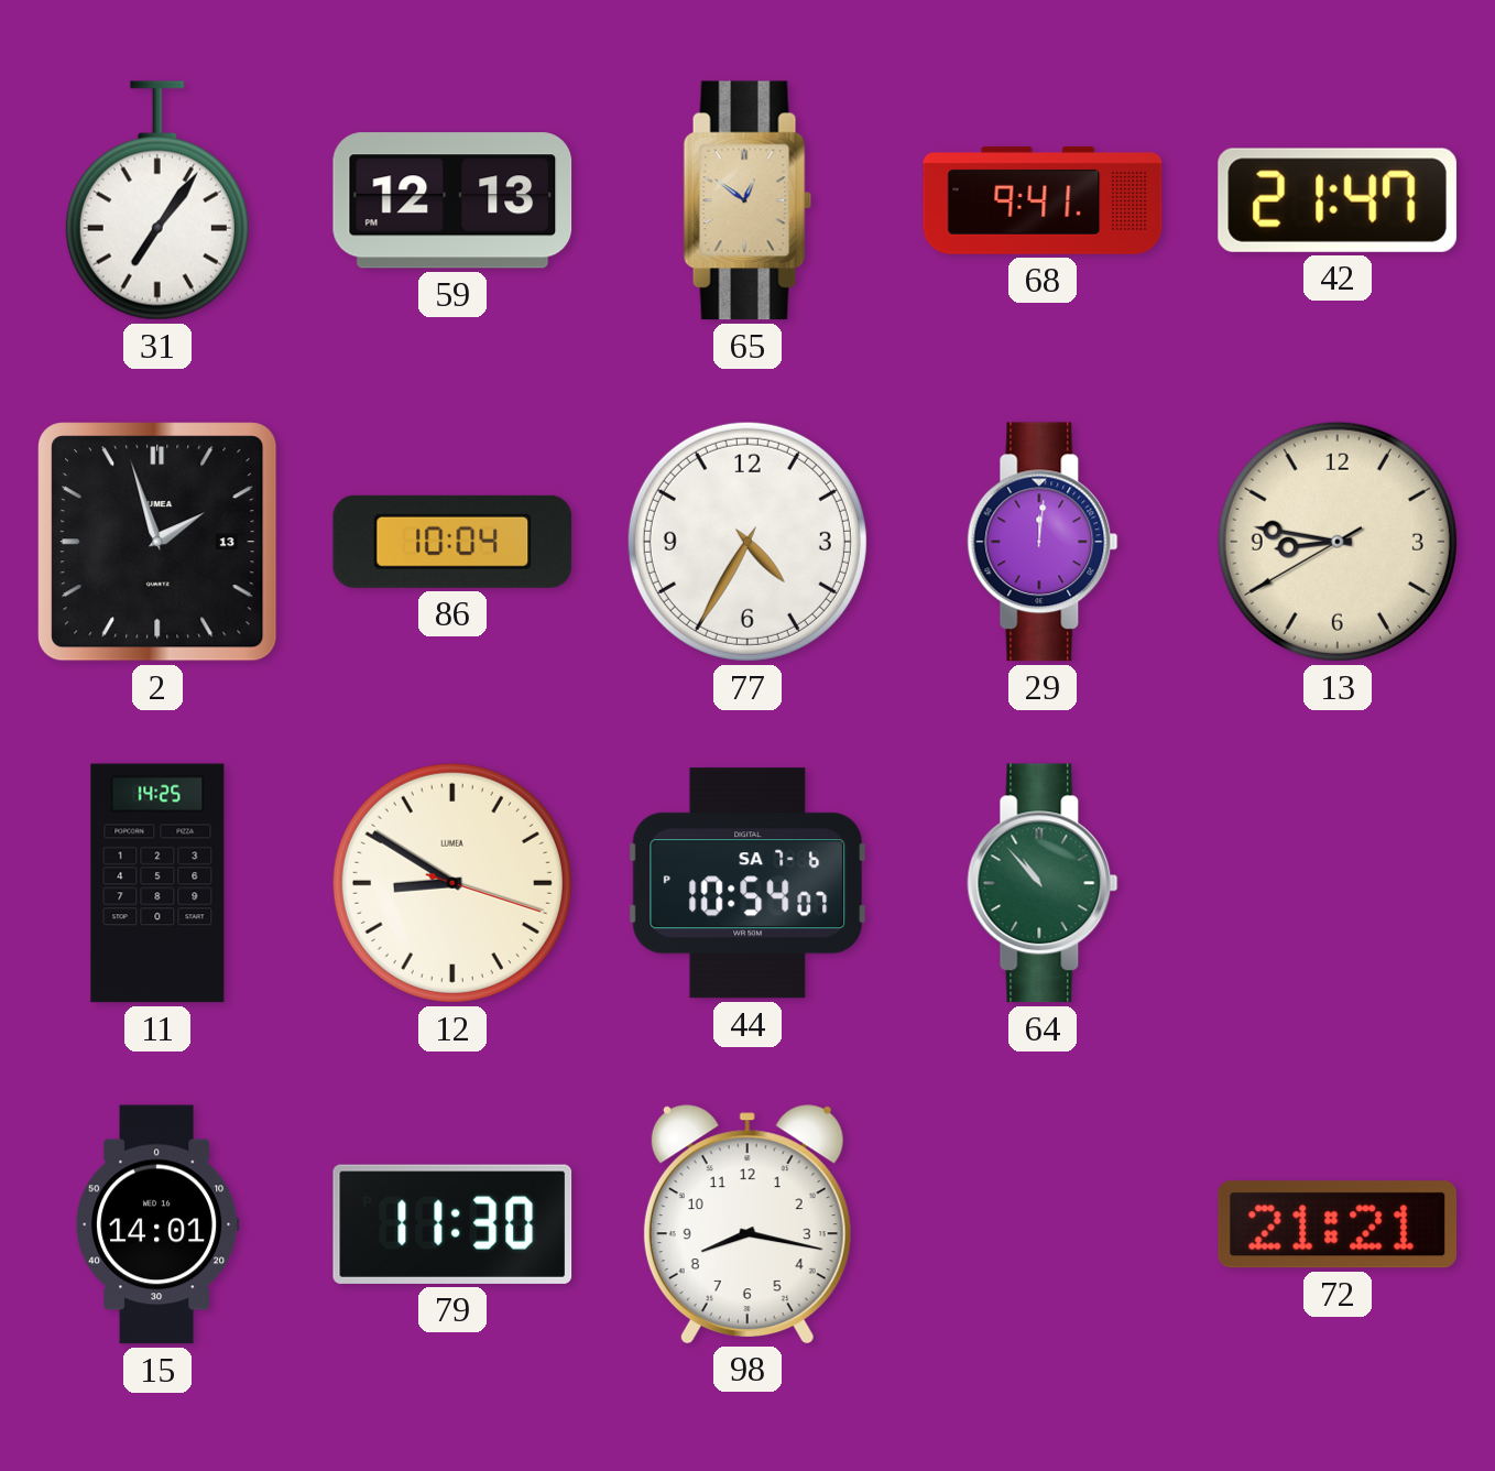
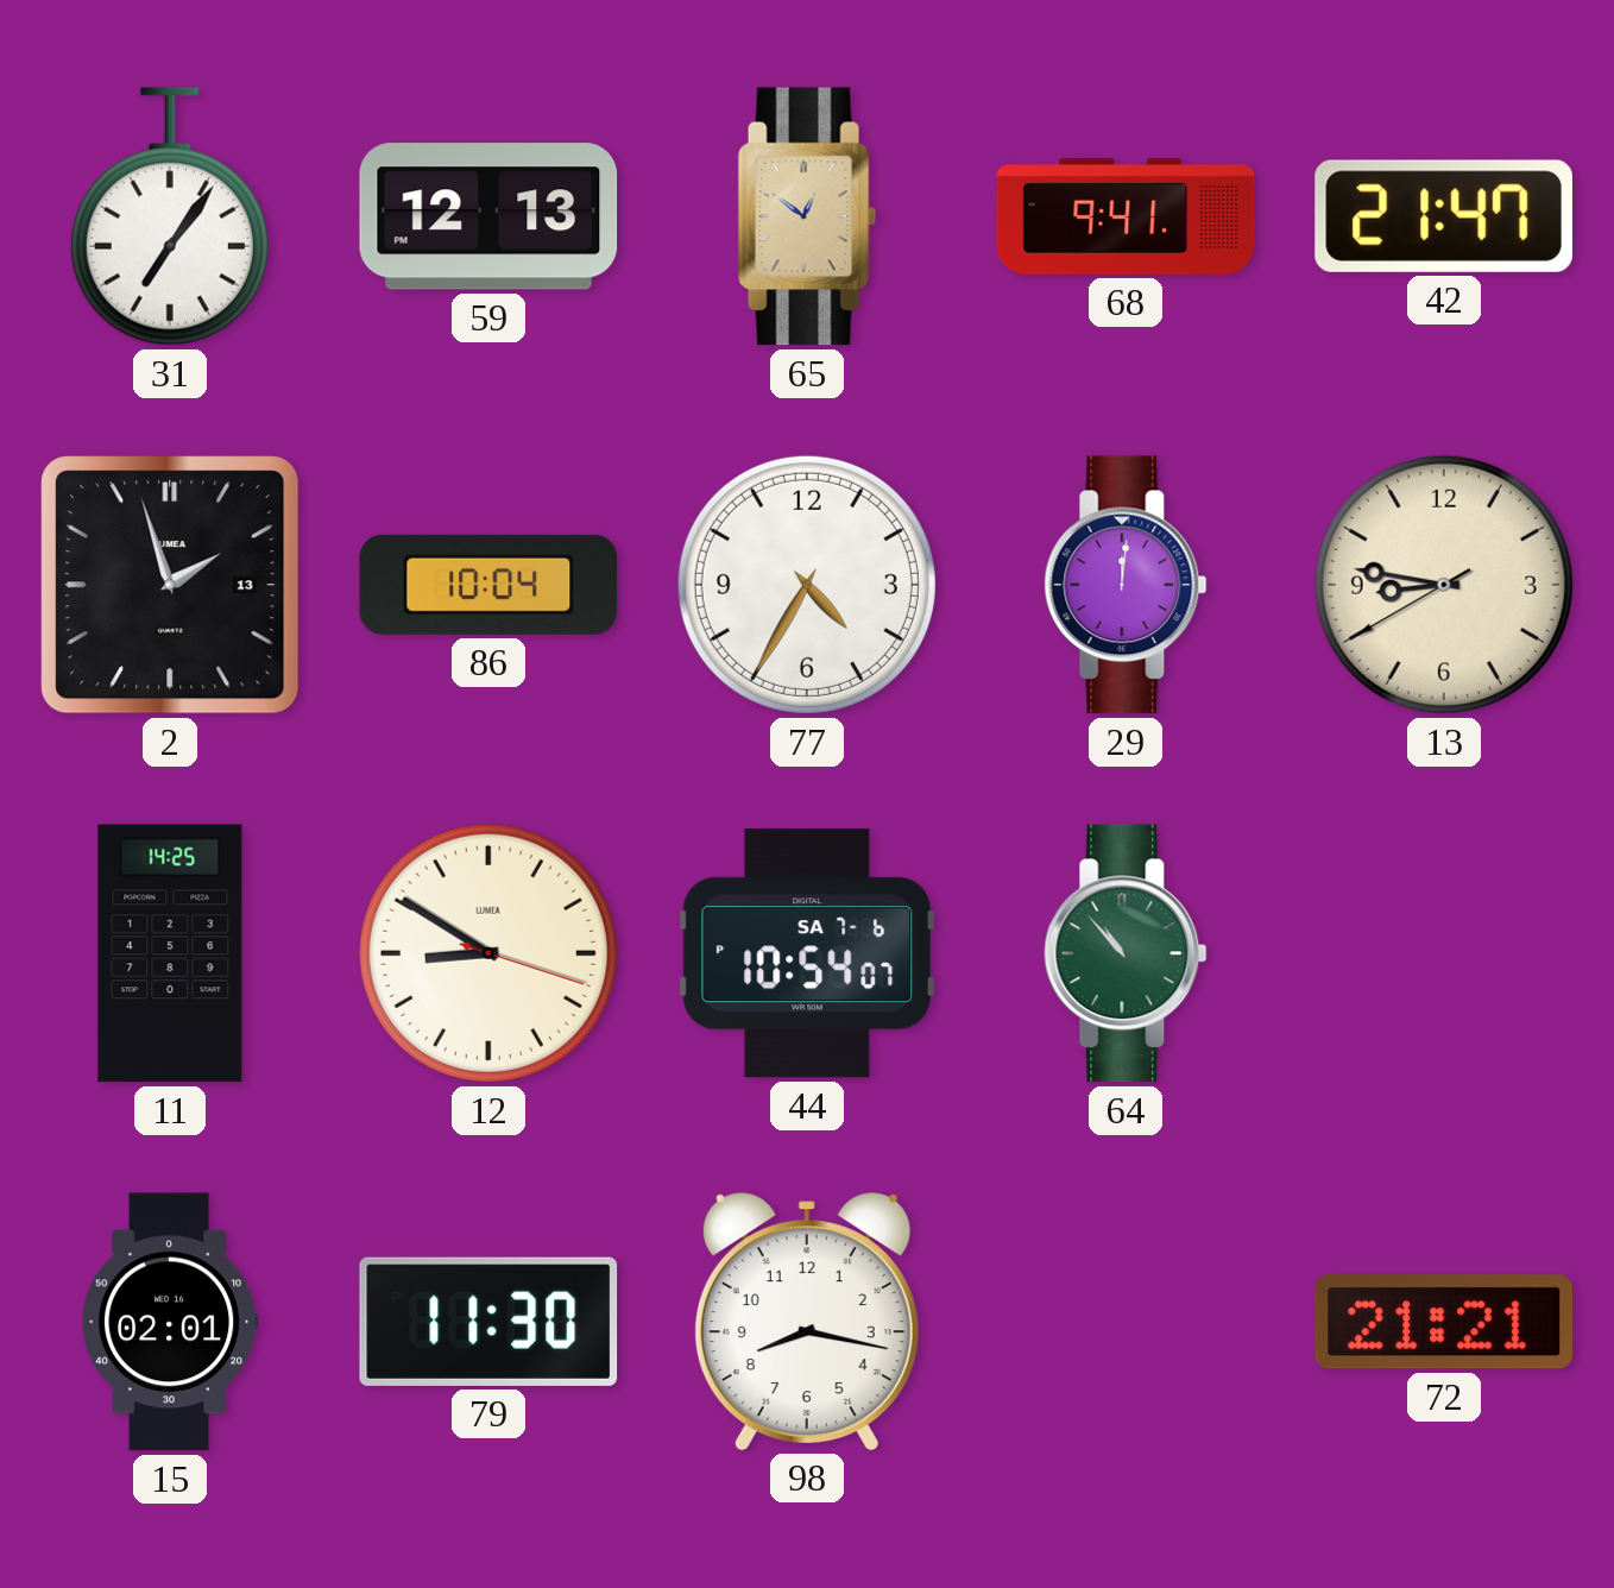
15: 14:01 -> 02:01 (170, 1322)
